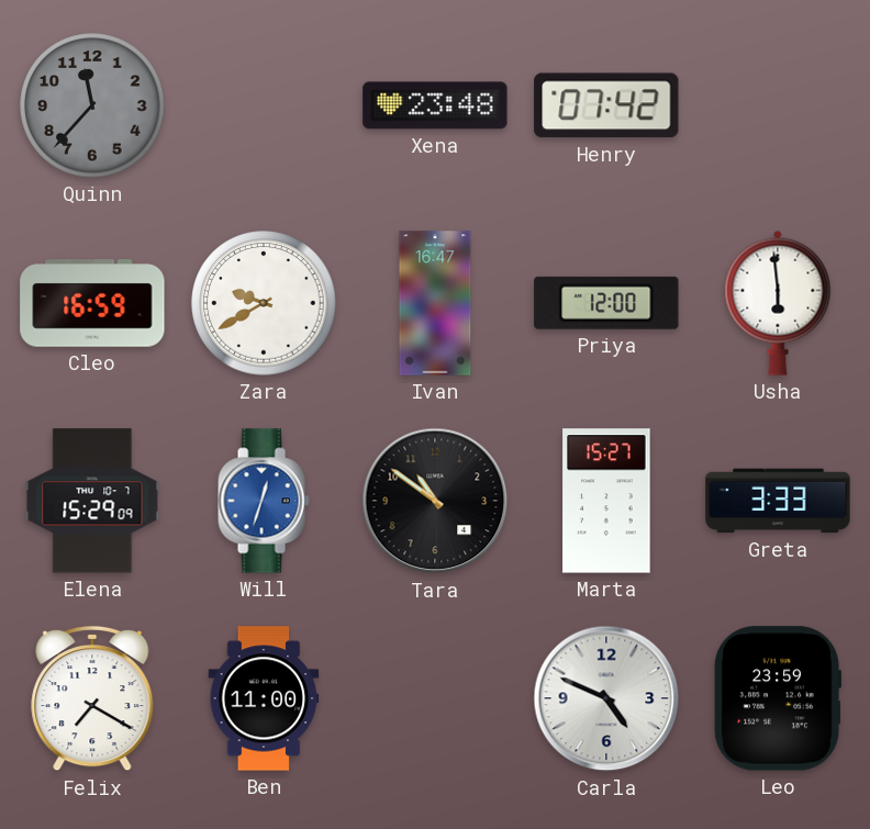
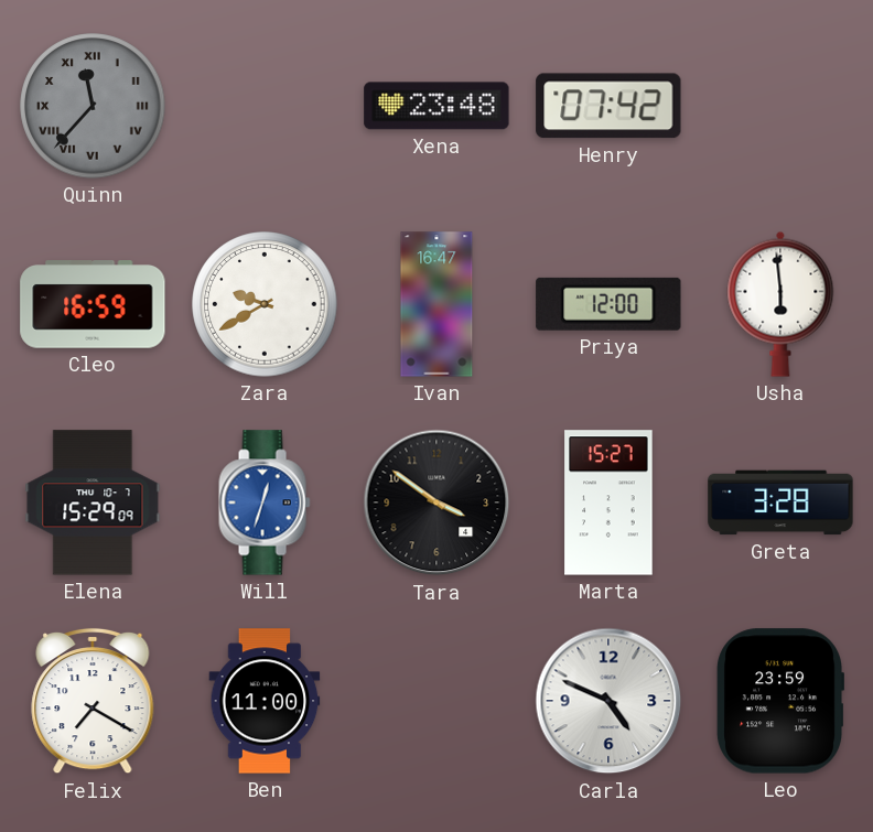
Quinn numerals: Arabic -> Roman (93, 106)
Tara: 10:51 -> 3:51 (436, 503)
Greta: 3:33 -> 3:28 (780, 503)
